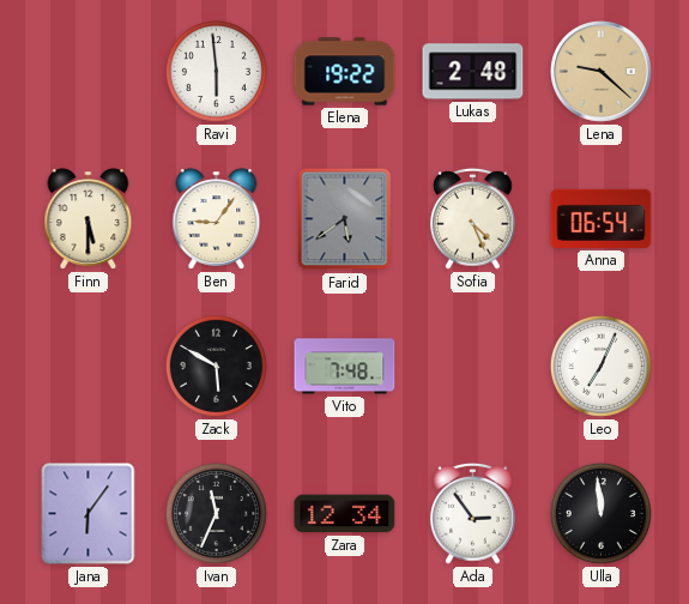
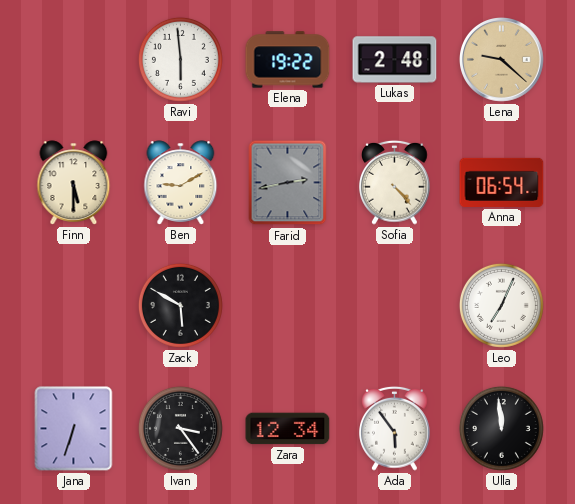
Ben: 9:06 -> 9:10 (181, 183)
Farid: 5:39 -> 2:43 (288, 183)
Sofia: 4:26 -> 4:23 (395, 182)
Vito: 7:48 -> none (345, 367)
Jana: 6:06 -> 6:33 (74, 429)
Ivan: 11:34 -> 3:24 (180, 428)
Ada: 2:54 -> 5:54 (395, 428)
